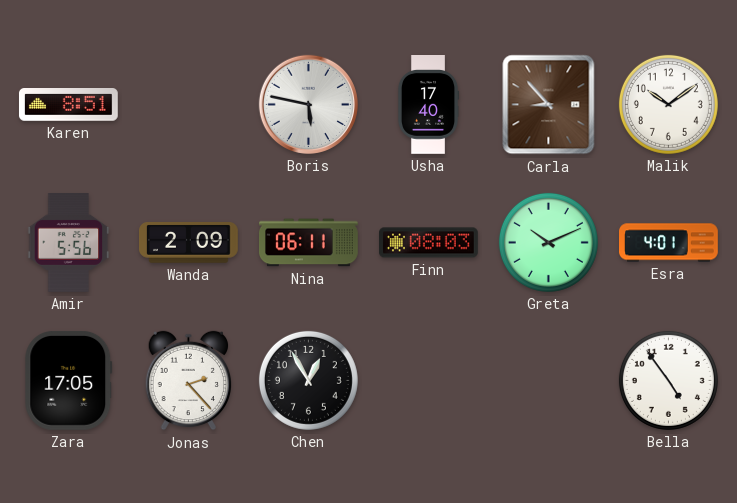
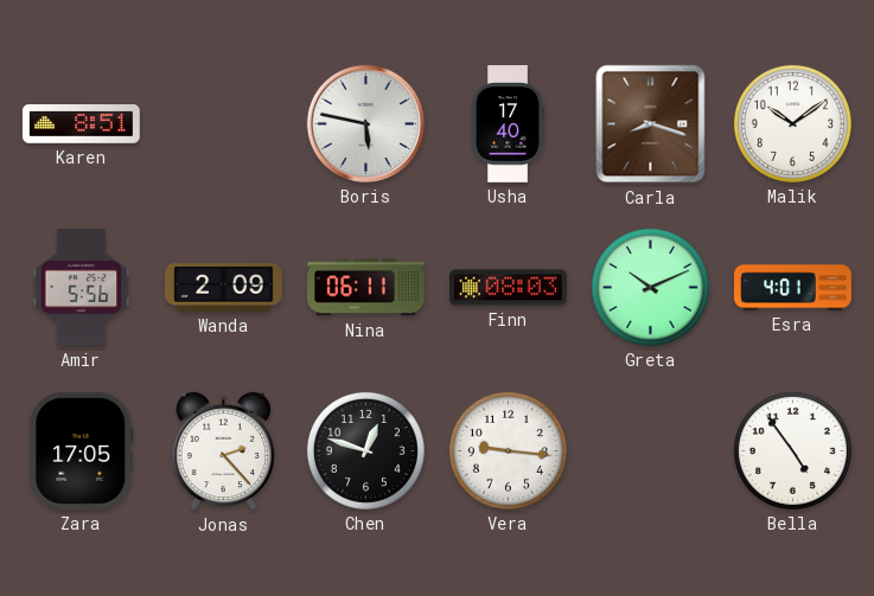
Carla: 8:53 -> 8:18 (651, 124)
Chen: 12:55 -> 12:48 (365, 450)
Vera: none -> 9:16 (508, 450)
